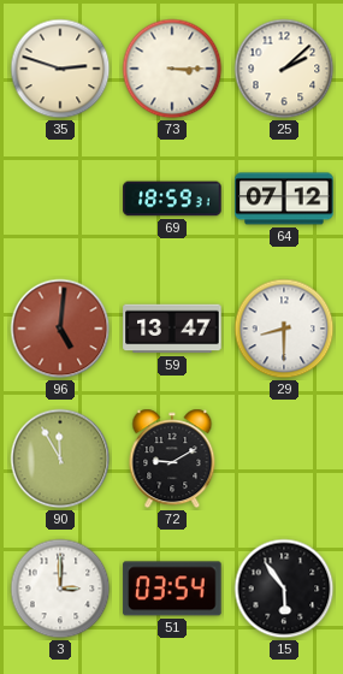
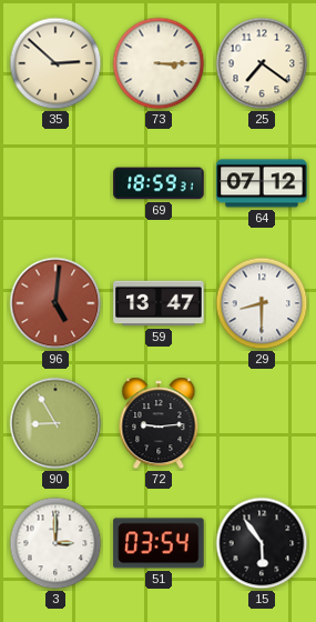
35: 2:48 -> 2:52 (55, 63)
25: 2:08 -> 7:21 (262, 63)
90: 11:55 -> 8:55 (55, 423)
72: 9:10 -> 9:14 (159, 423)
